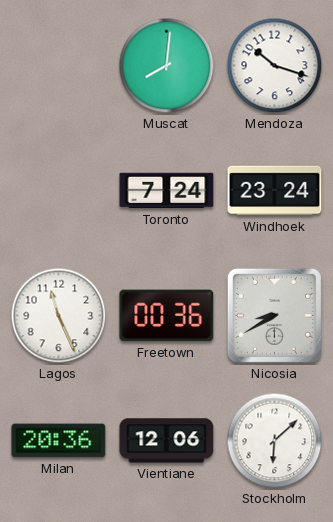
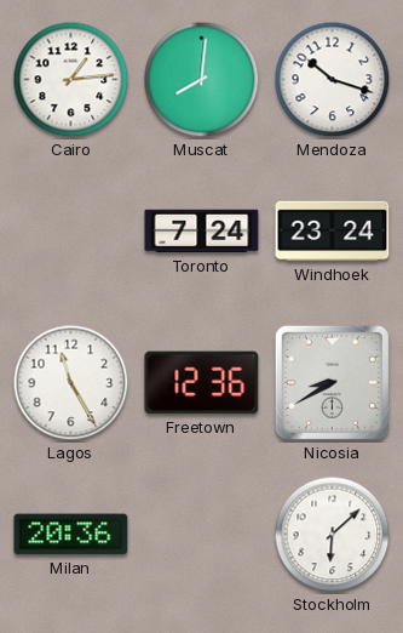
Cairo: none -> 1:14 (71, 80)
Lagos: 11:26 -> 11:25 (71, 383)
Freetown: 00:36 -> 12:36 (202, 383)
Vientiane: 12:06 -> none (167, 441)
